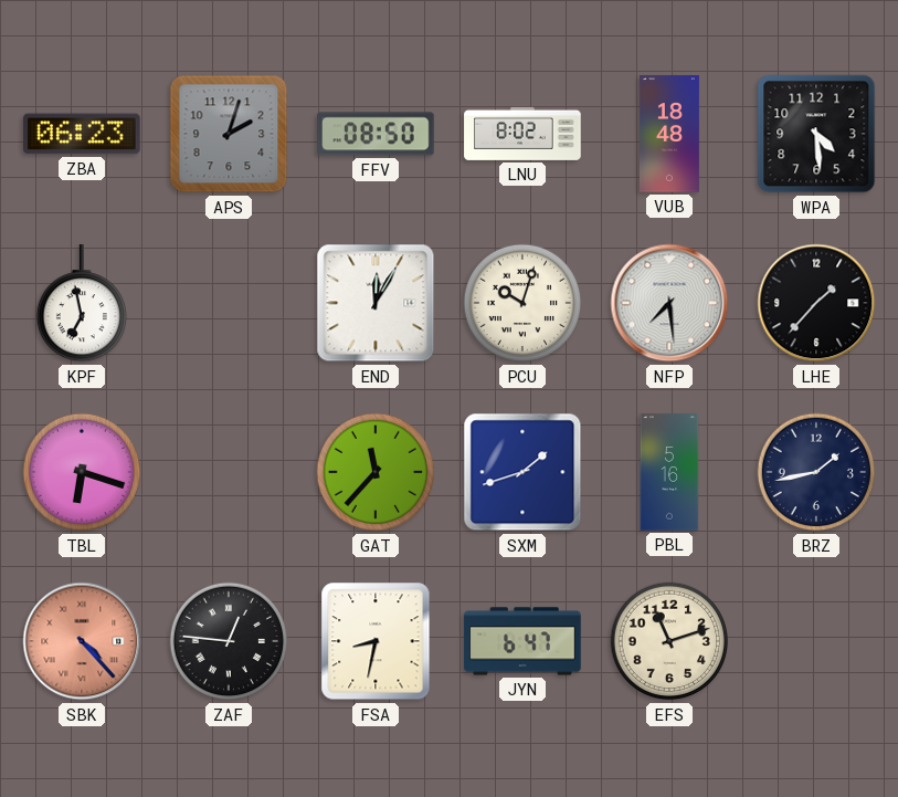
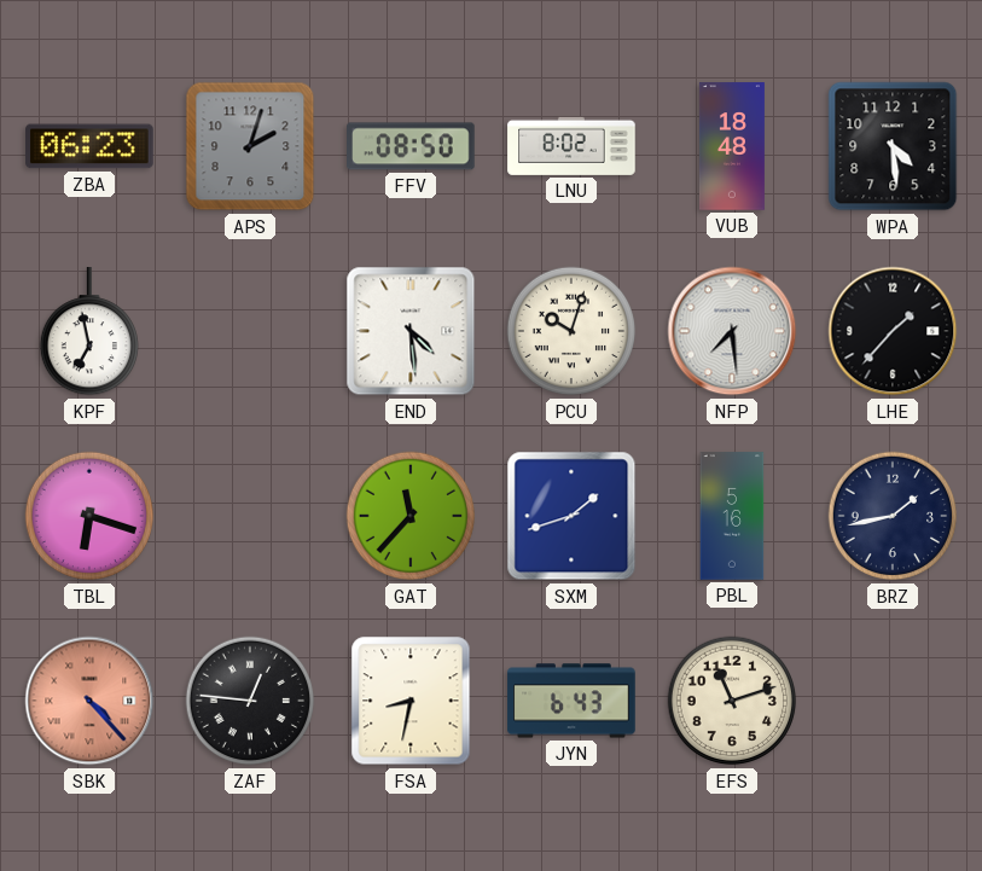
END: 12:05 -> 4:29 (411, 331)
JYN: 6:47 -> 6:43 (571, 701)
